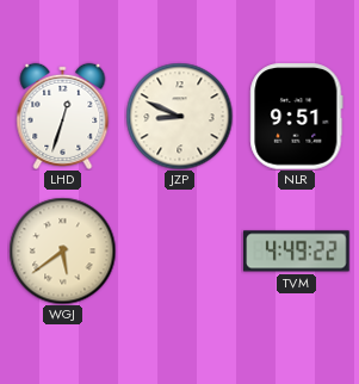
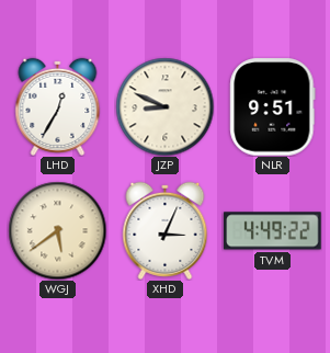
LHD: 12:33 -> 12:35 (58, 106)
XHD: none -> 3:04 (166, 230)
